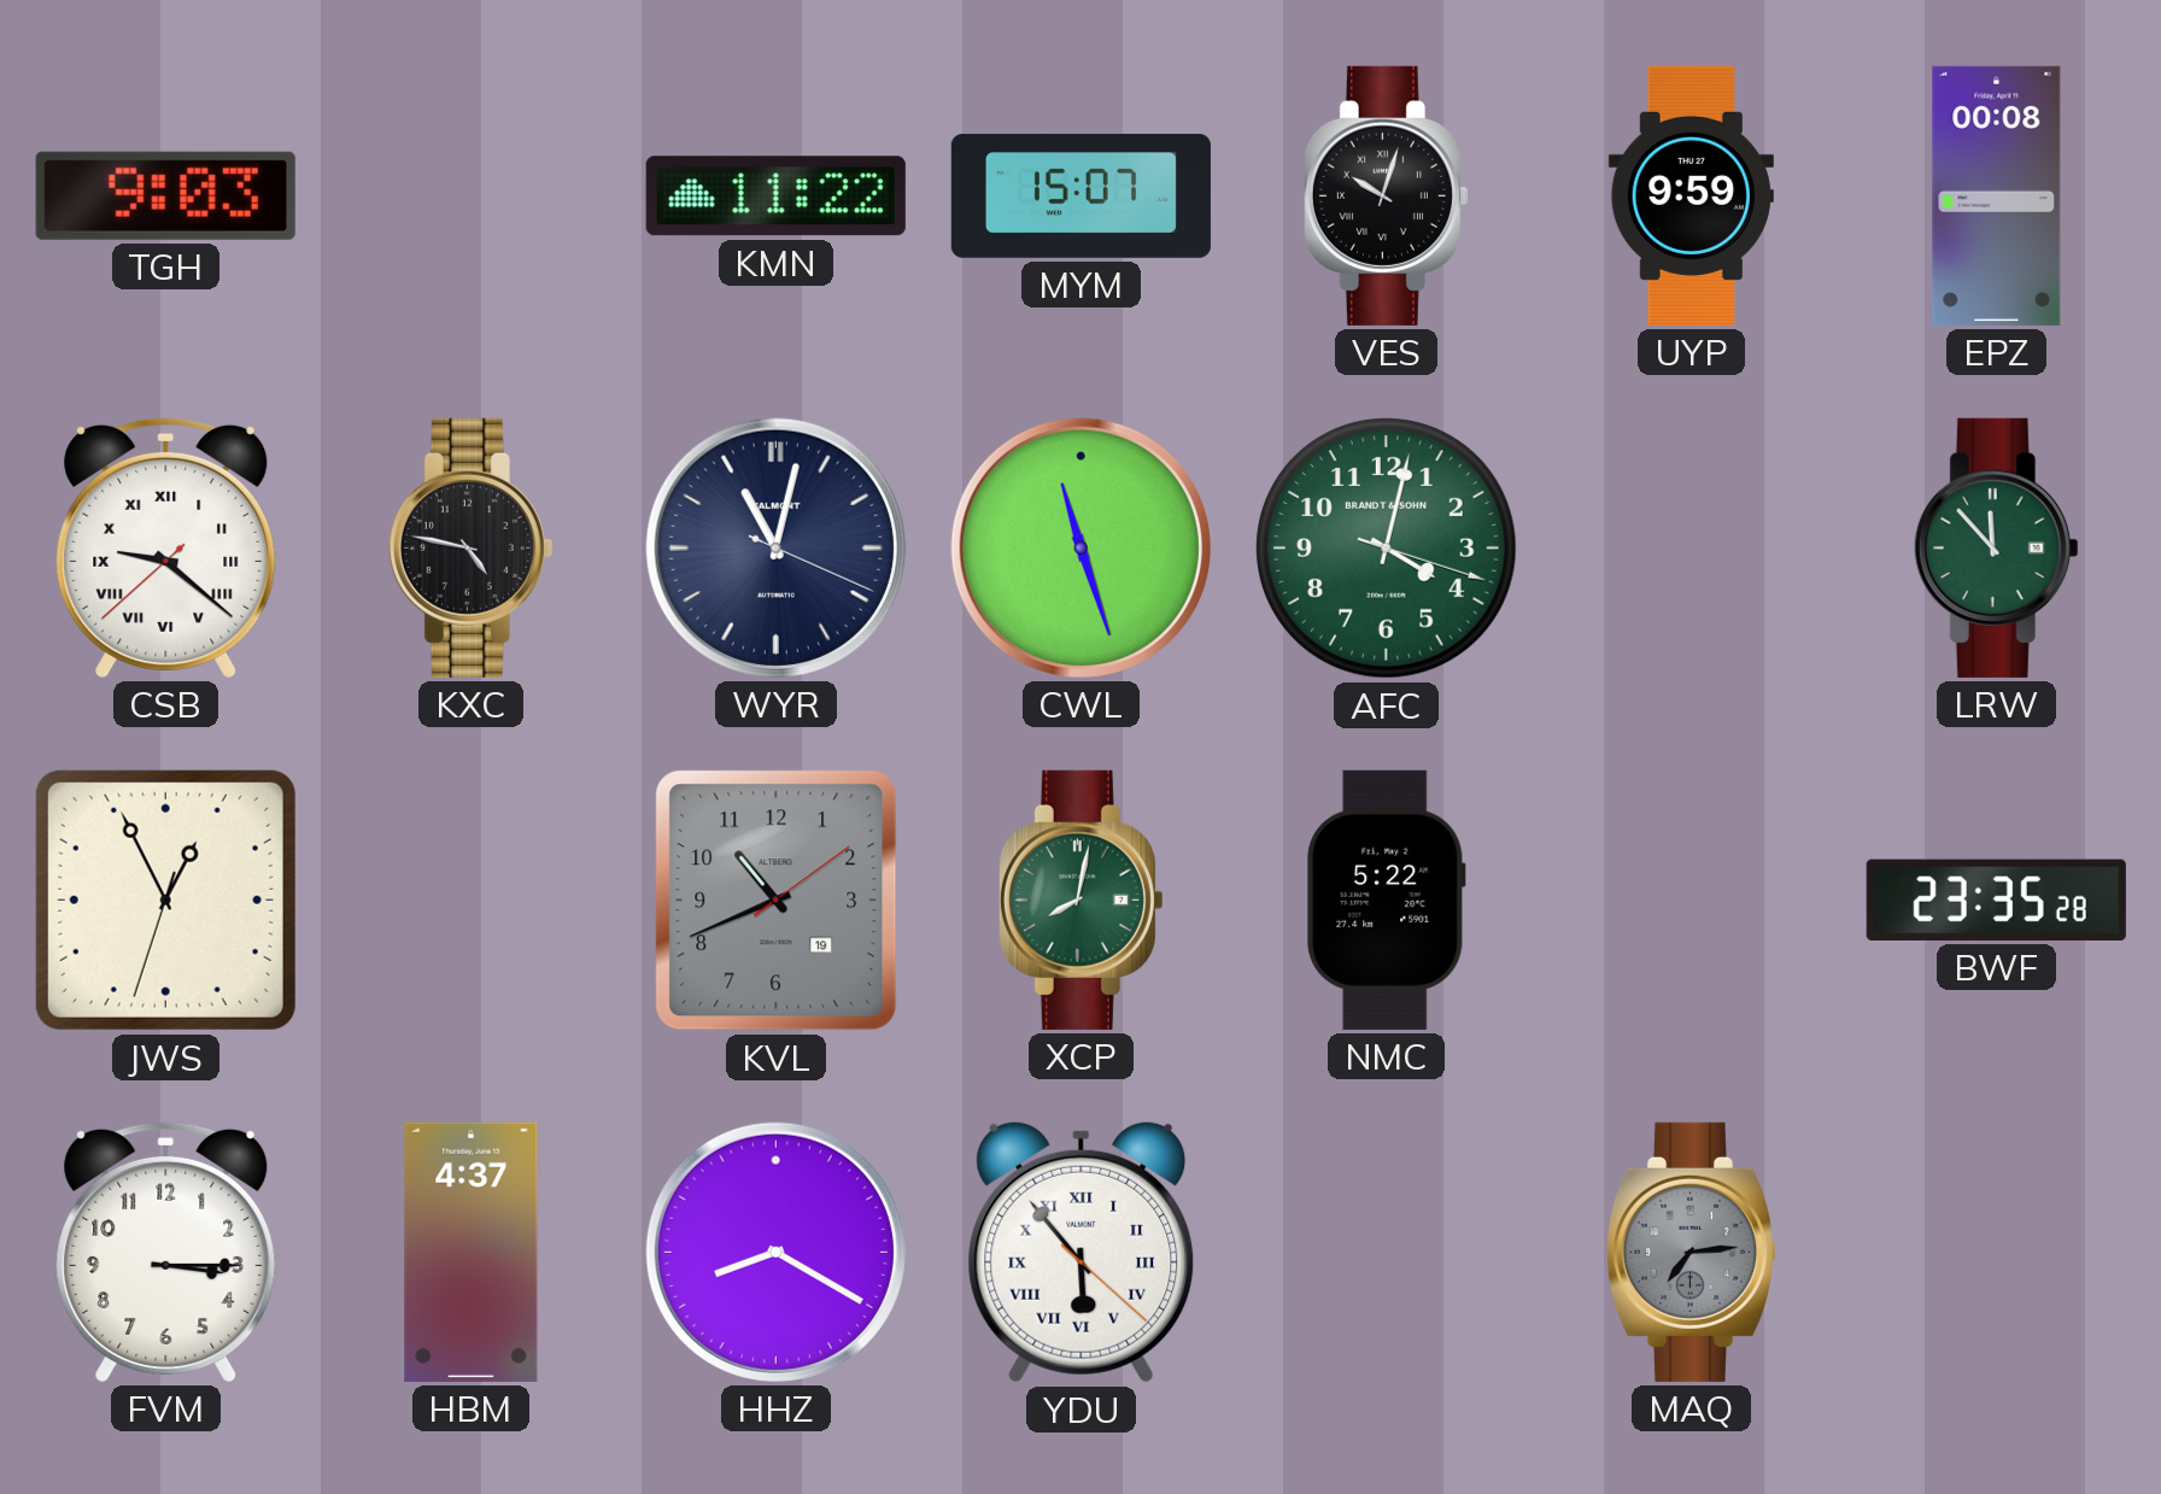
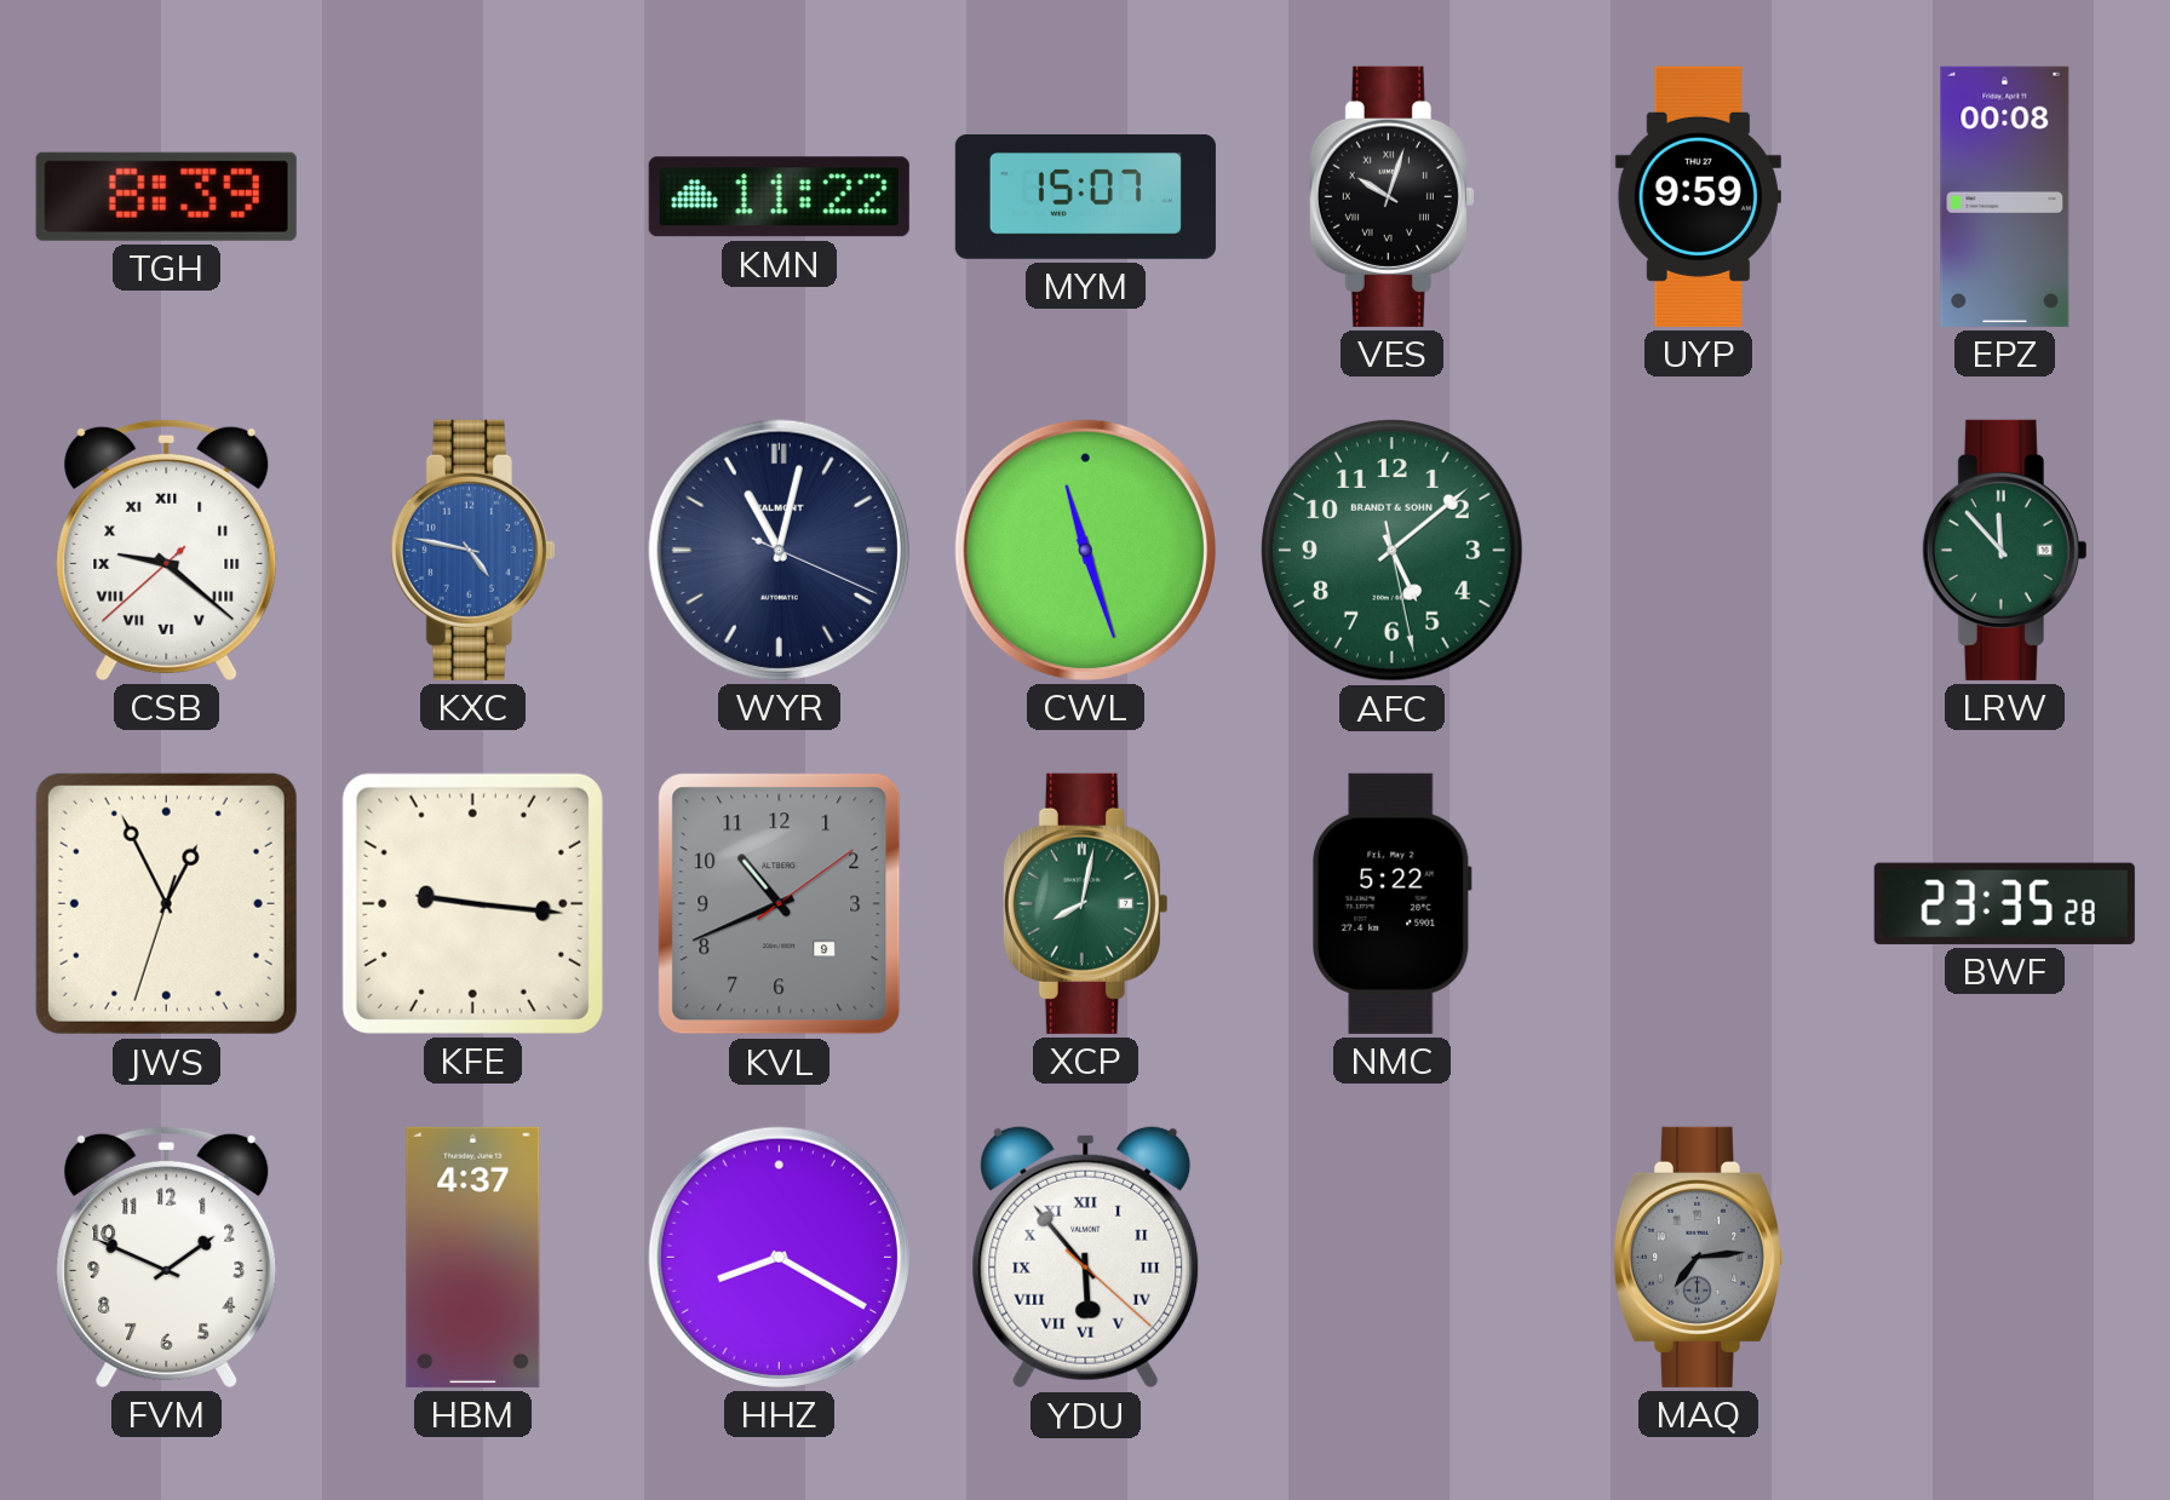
TGH: 9:03 -> 8:39 (166, 196)
KXC dial: black -> blue (472, 550)
AFC: 4:02 -> 5:08 (1393, 551)
KFE: none -> 9:16 (472, 903)
KVL date: 19 -> 9 (780, 904)
FVM: 3:15 -> 1:49 (167, 1257)
